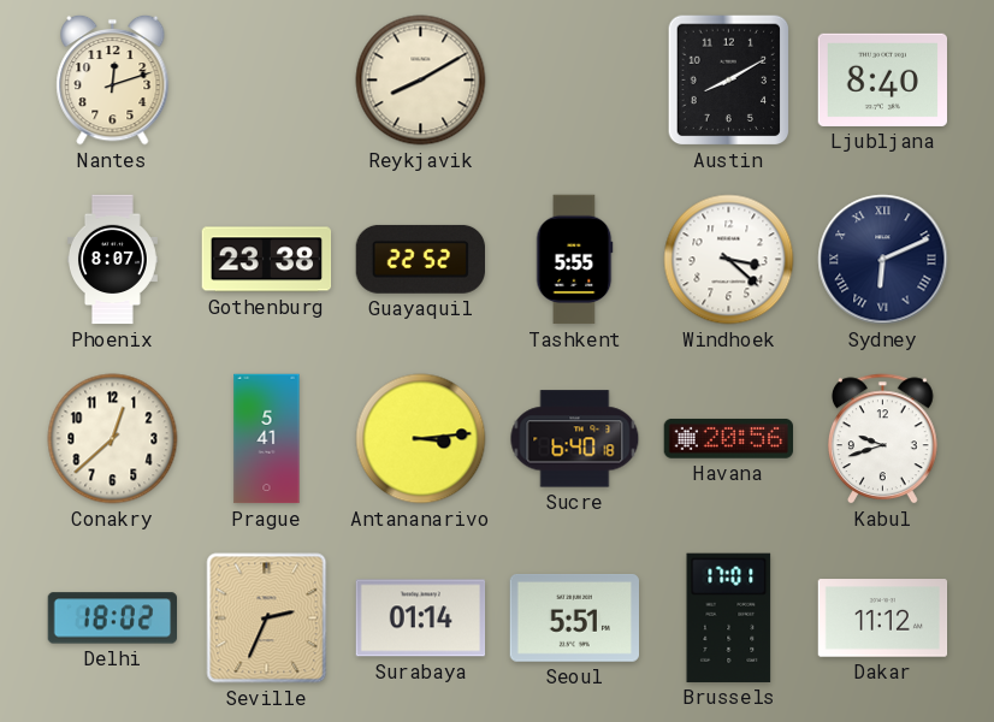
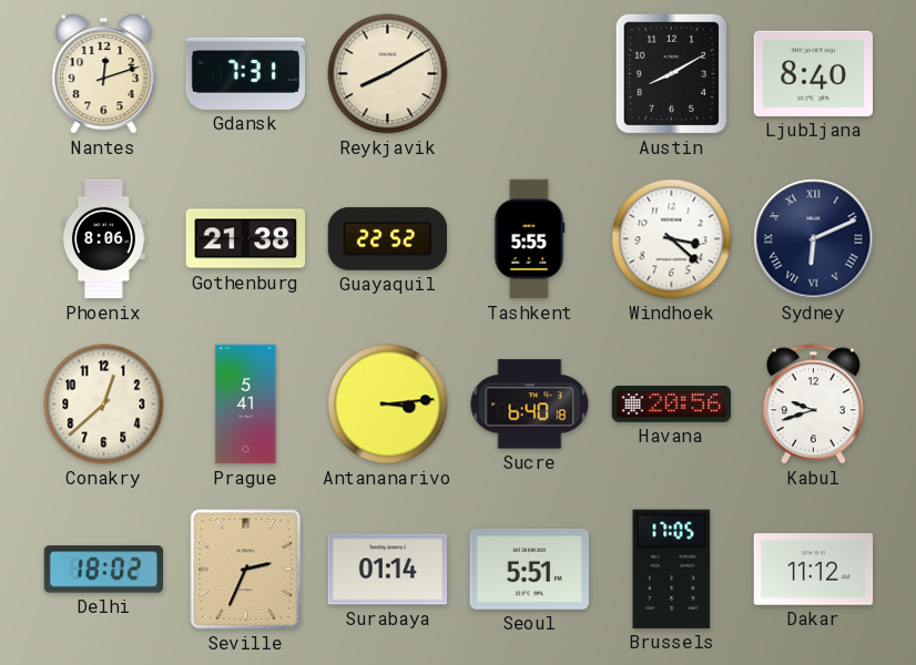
Gdansk: none -> 7:31 (246, 73)
Phoenix: 8:07 -> 8:06 (103, 239)
Gothenburg: 23:38 -> 21:38 (246, 239)
Brussels: 17:01 -> 17:05 (672, 569)
